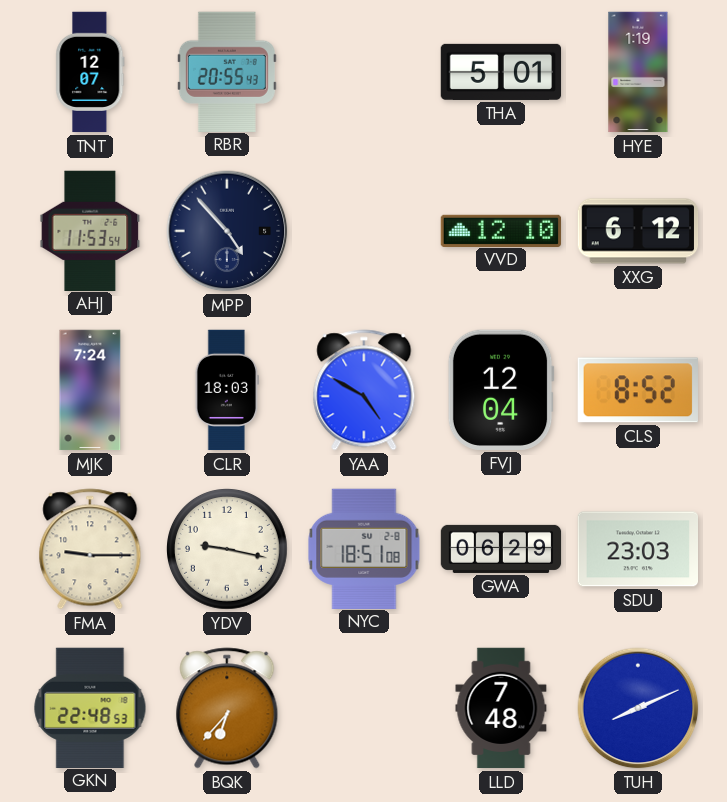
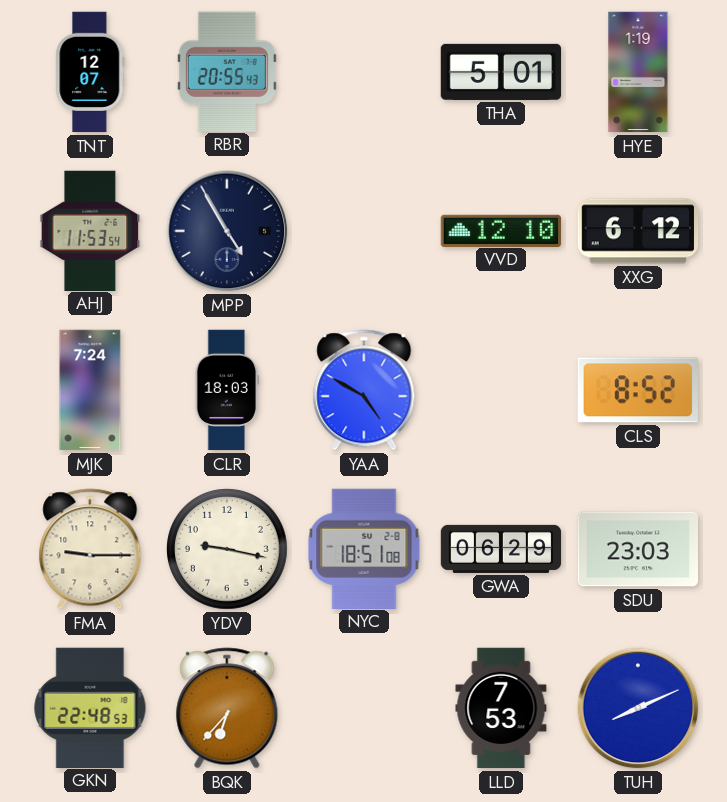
MPP: 4:53 -> 4:55 (227, 231)
FVJ: 12:04 -> none (501, 390)
LLD: 7:48 -> 7:53 (501, 708)
